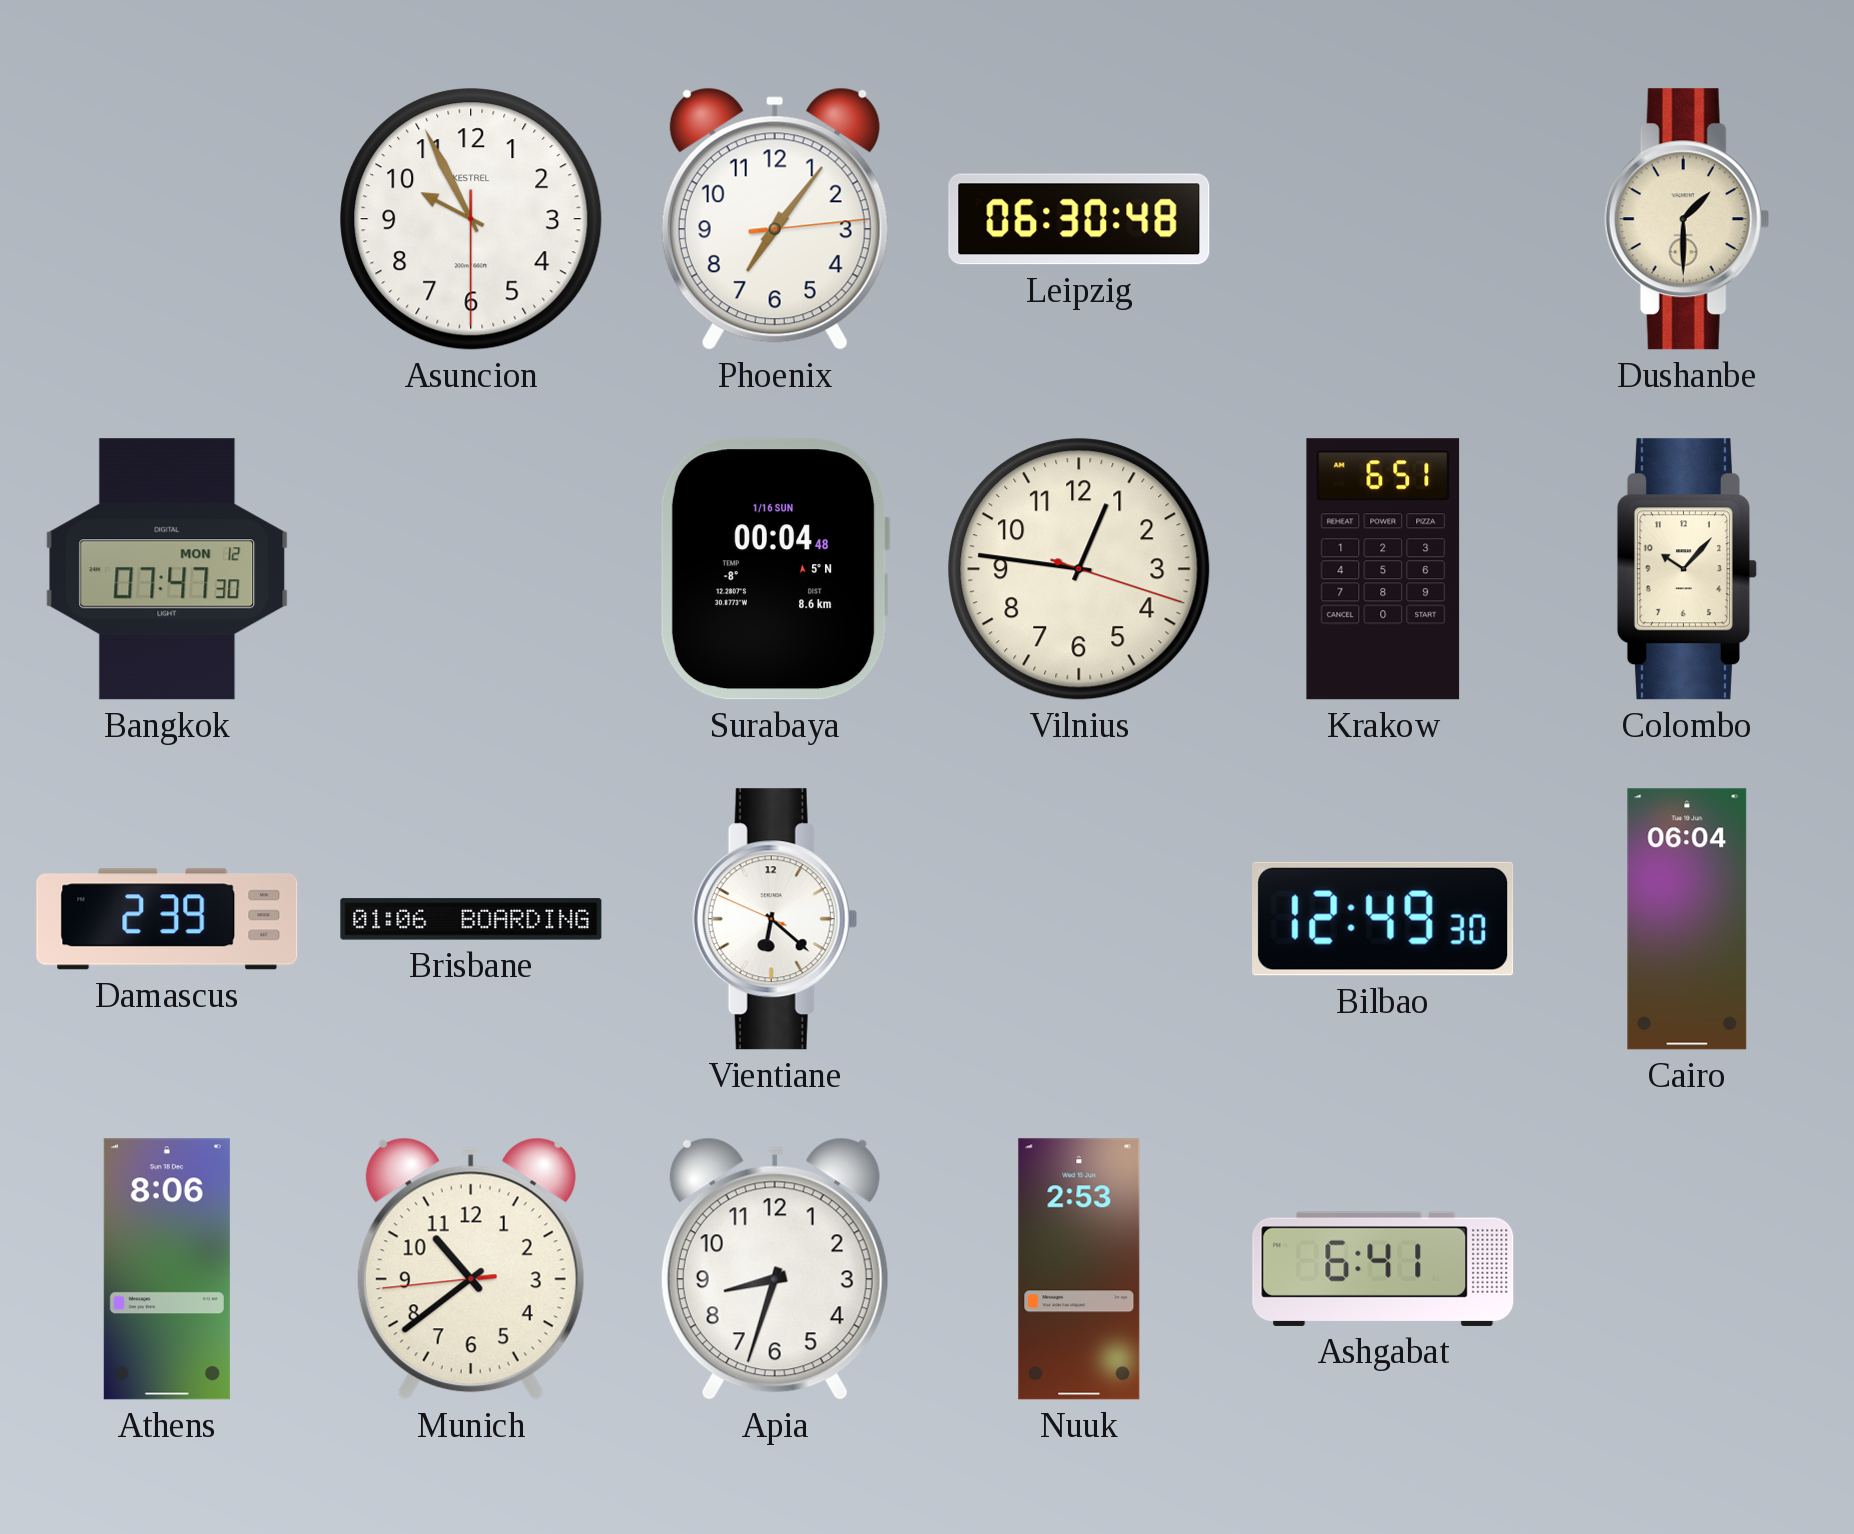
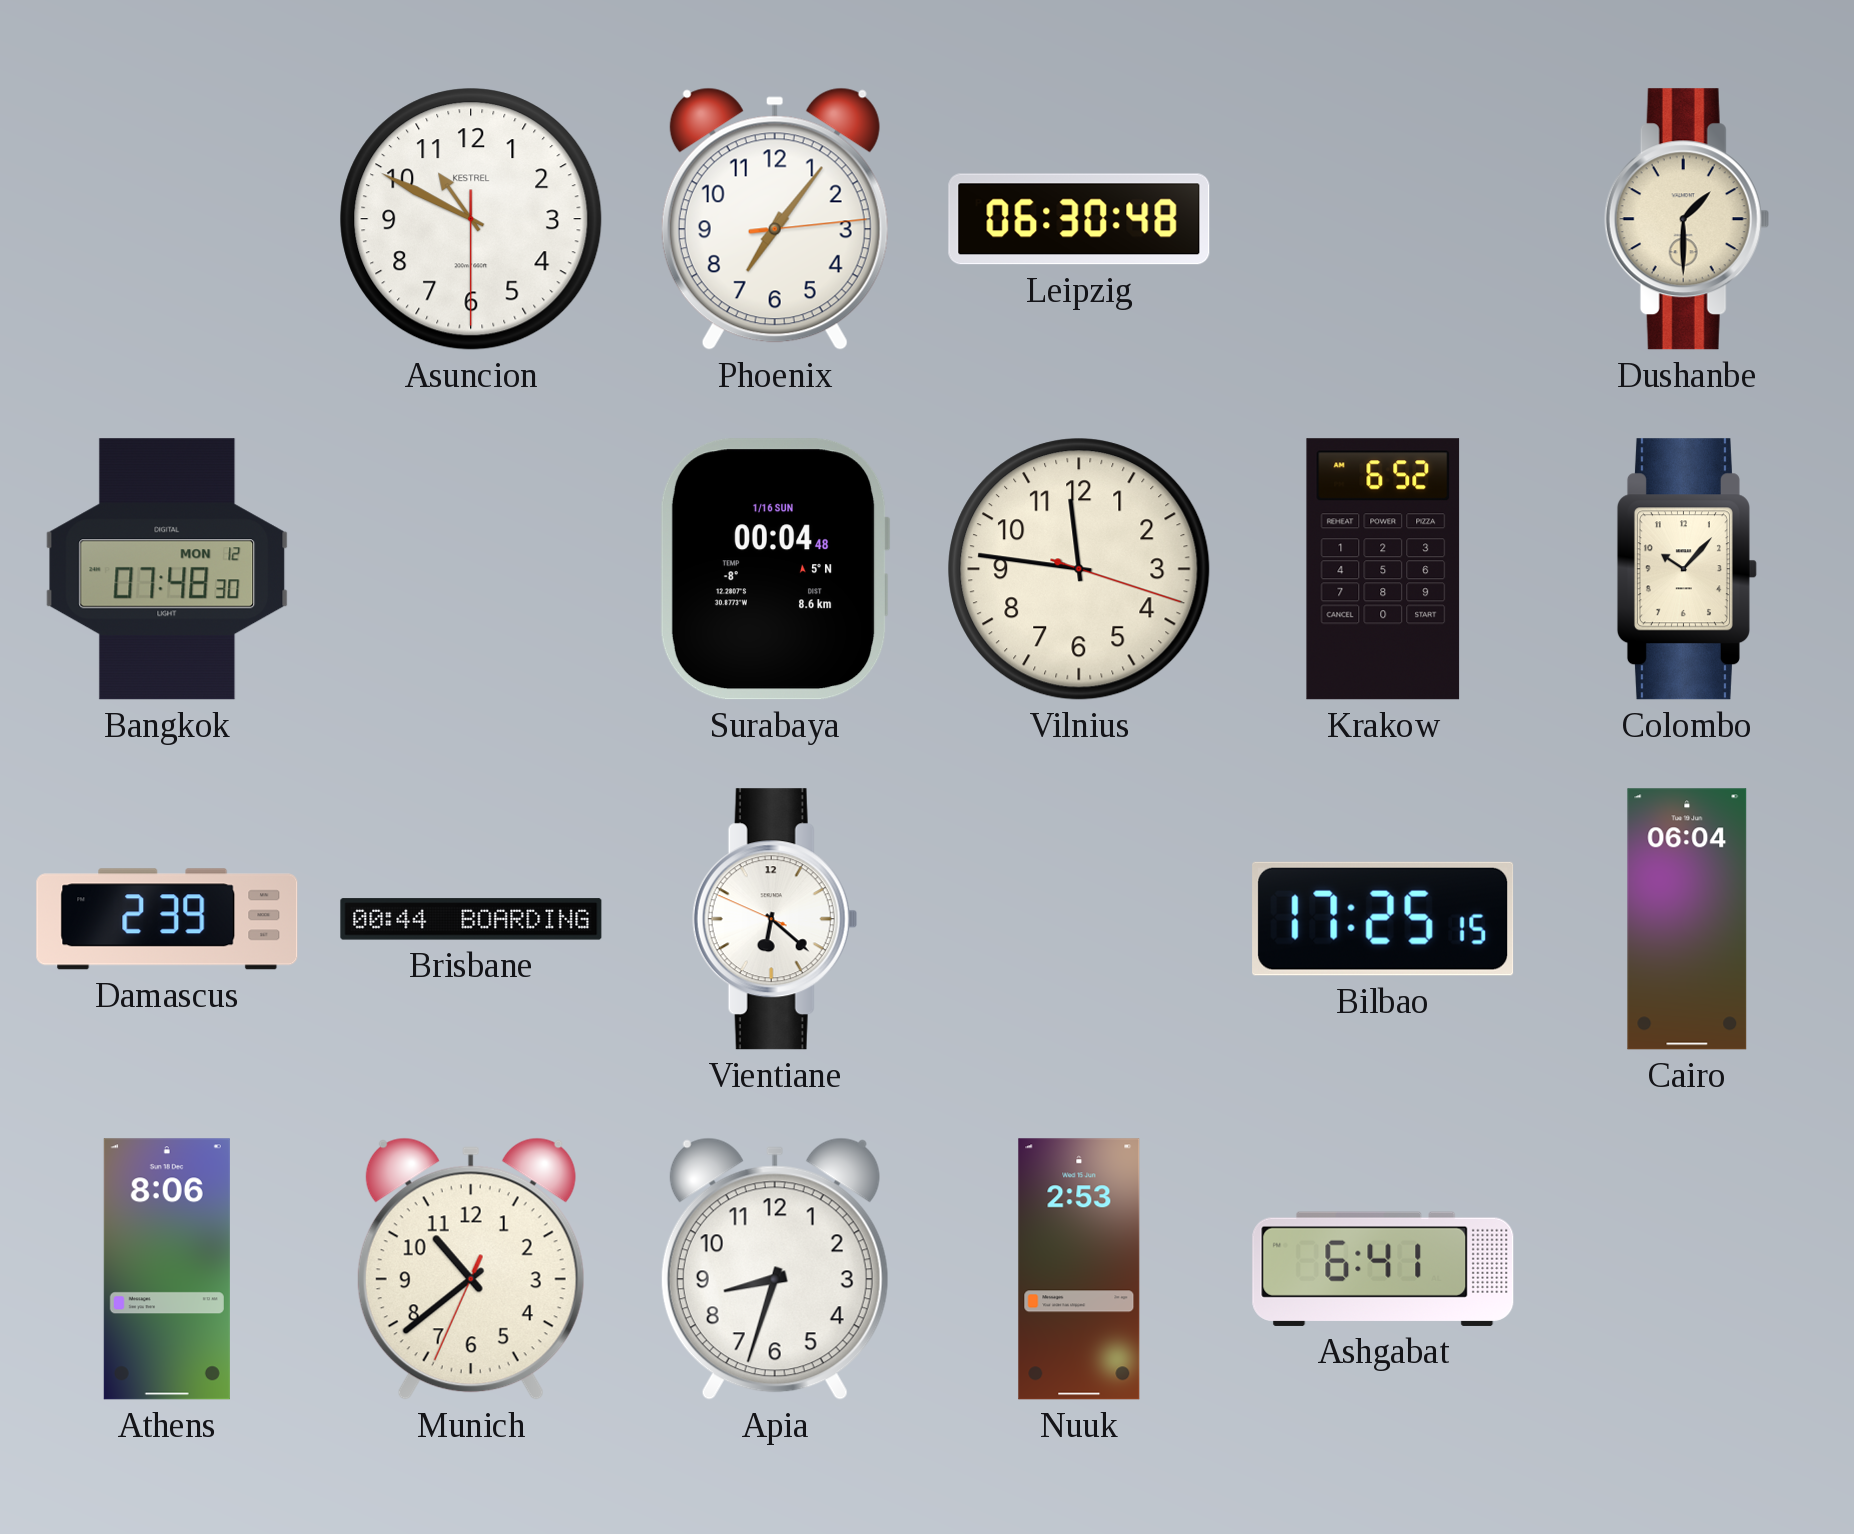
Asuncion: 9:55 -> 10:49 (471, 219)
Bangkok: 07:47 -> 07:48 (167, 569)
Vilnius: 12:46 -> 11:46 (1079, 569)
Krakow: 6:51 -> 6:52 (1383, 569)
Brisbane: 01:06 -> 00:44 (471, 919)
Bilbao: 12:49 -> 17:25 (1383, 919)
Munich: 10:38:44 -> 10:38:34 (471, 1269)
